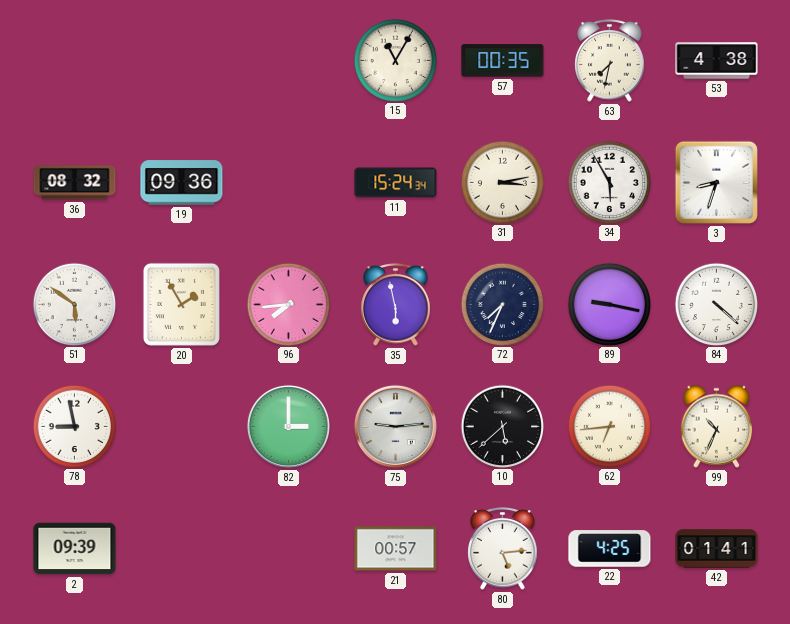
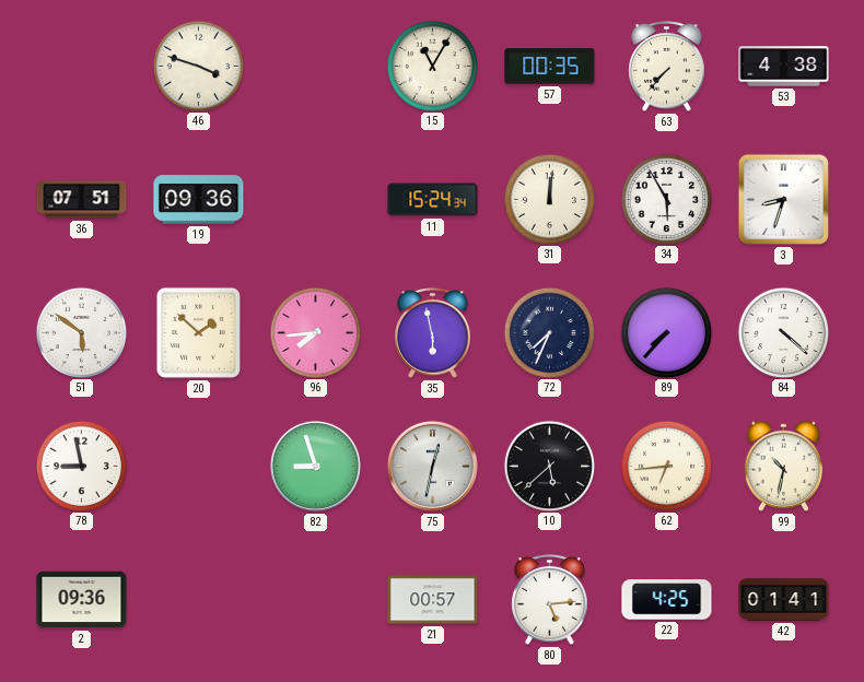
46: none -> 3:48 (198, 66)
63: 7:32 -> 7:37 (667, 67)
36: 08:32 -> 07:51 (82, 200)
31: 3:13 -> 12:01 (549, 199)
20: 1:55 -> 1:52 (198, 332)
89: 9:17 -> 7:37 (666, 332)
82: 3:00 -> 8:57 (315, 466)
75: 9:14 -> 12:32 (432, 466)
99: 10:34 -> 10:32 (784, 466)
2: 09:39 -> 09:36 (82, 600)
